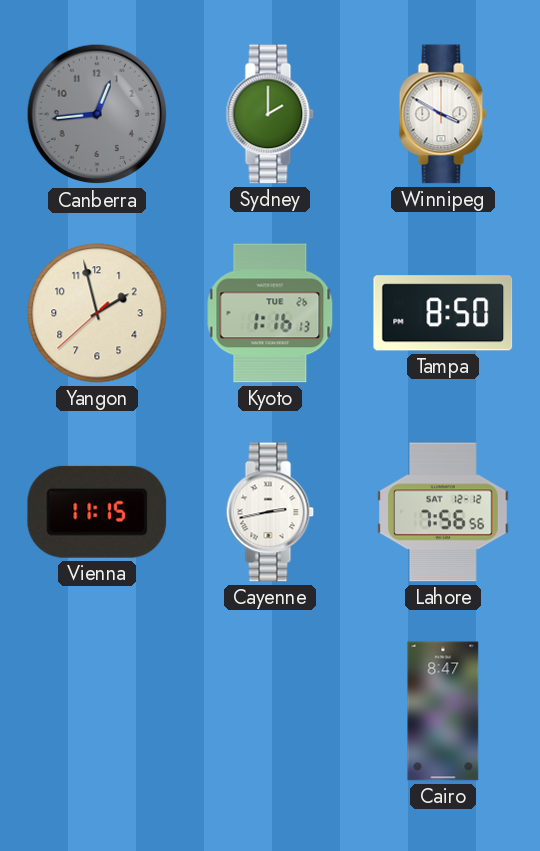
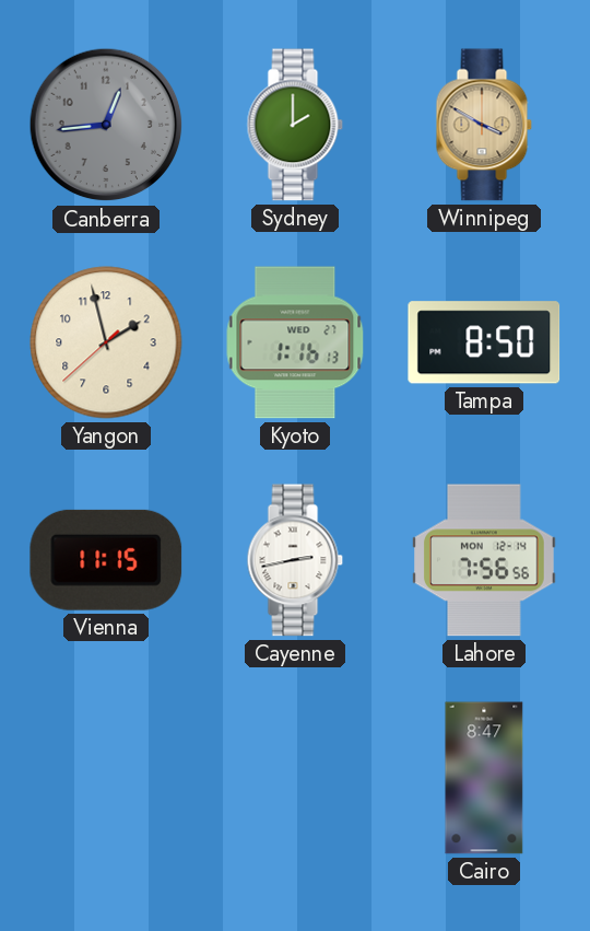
Winnipeg dial: white -> champagne (484, 125)
Kyoto date: TUE 26 -> WED 27 (295, 342)
Lahore date: SAT 12-12 -> MON 12-14 (485, 560)
